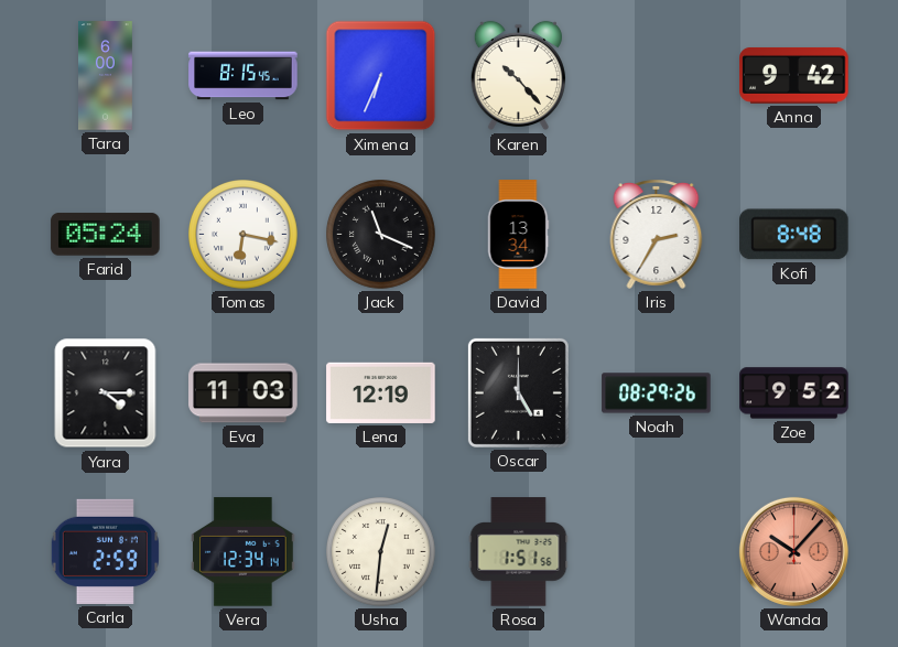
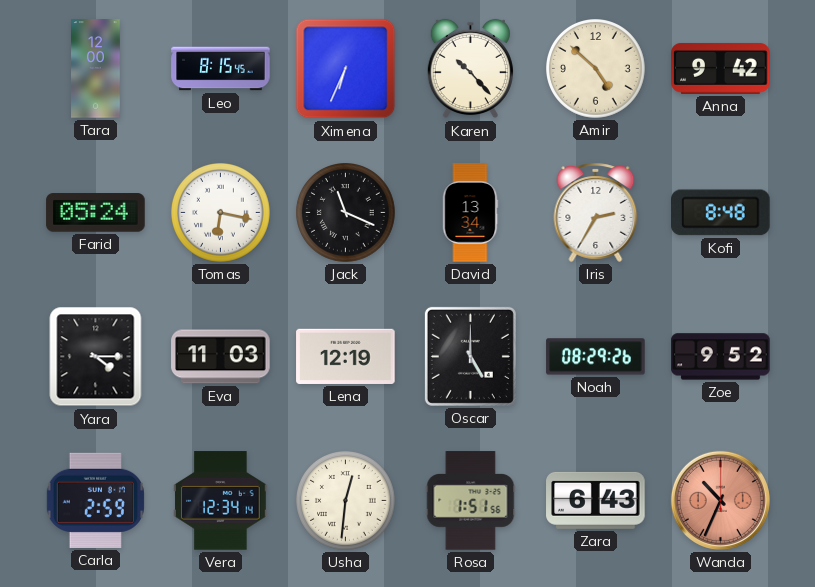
Tara: 6:00 -> 12:00 (96, 69)
Amir: none -> 4:52 (596, 69)
Zara: none -> 6:43 (596, 500)
Wanda: 10:07 -> 10:34 (720, 500)
